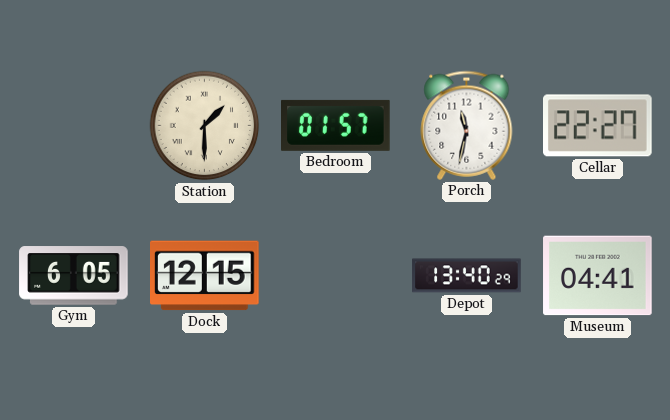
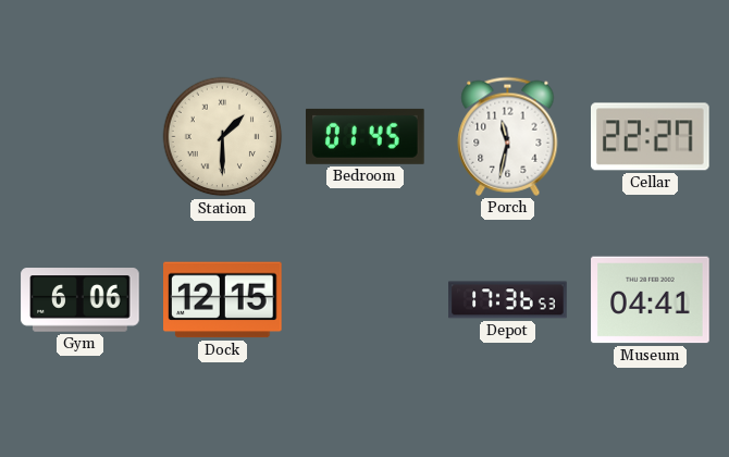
Bedroom: 01:57 -> 01:45 (366, 136)
Gym: 6:05 -> 6:06 (81, 300)
Depot: 13:40 -> 17:36 (508, 300)
